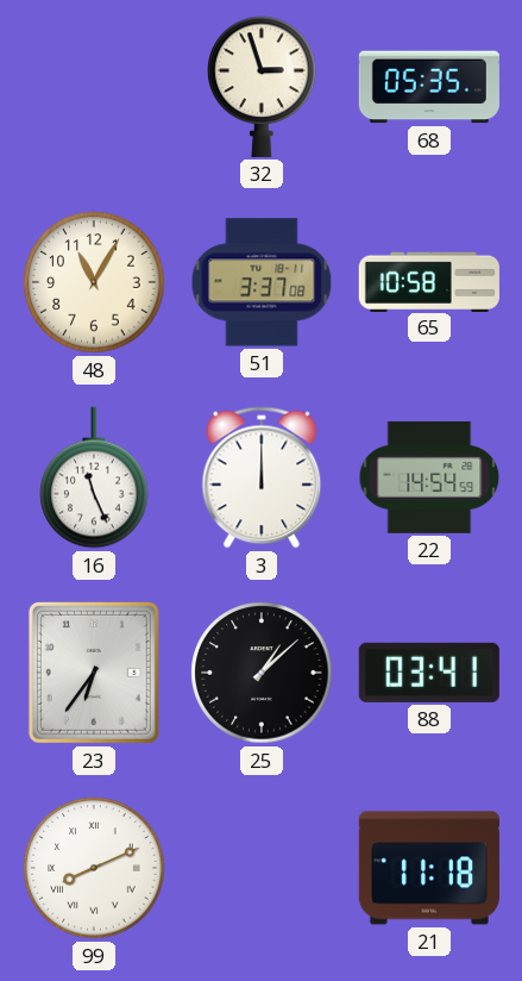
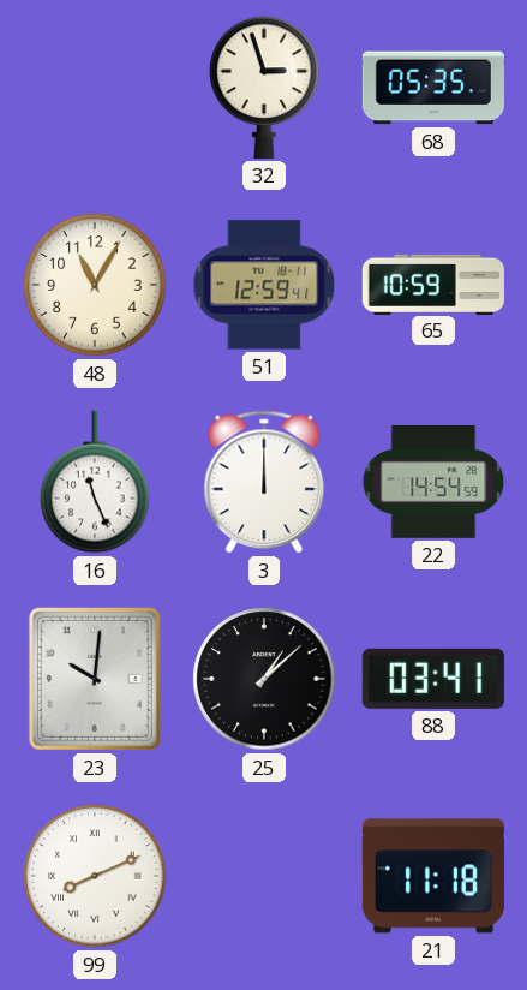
51: 3:37 -> 12:59 (264, 285)
65: 10:58 -> 10:59 (433, 284)
23: 6:36 -> 10:01 (95, 679)
